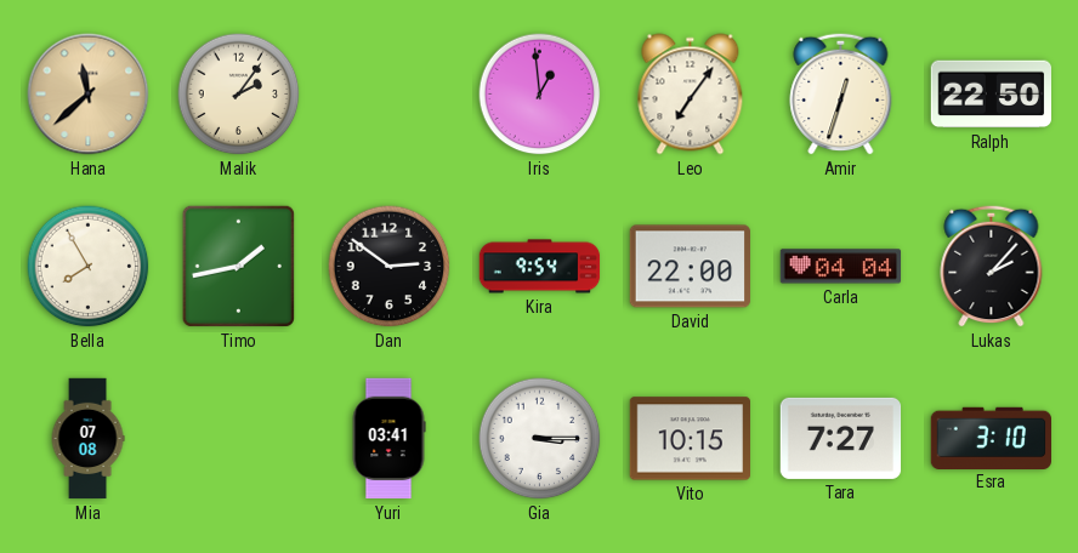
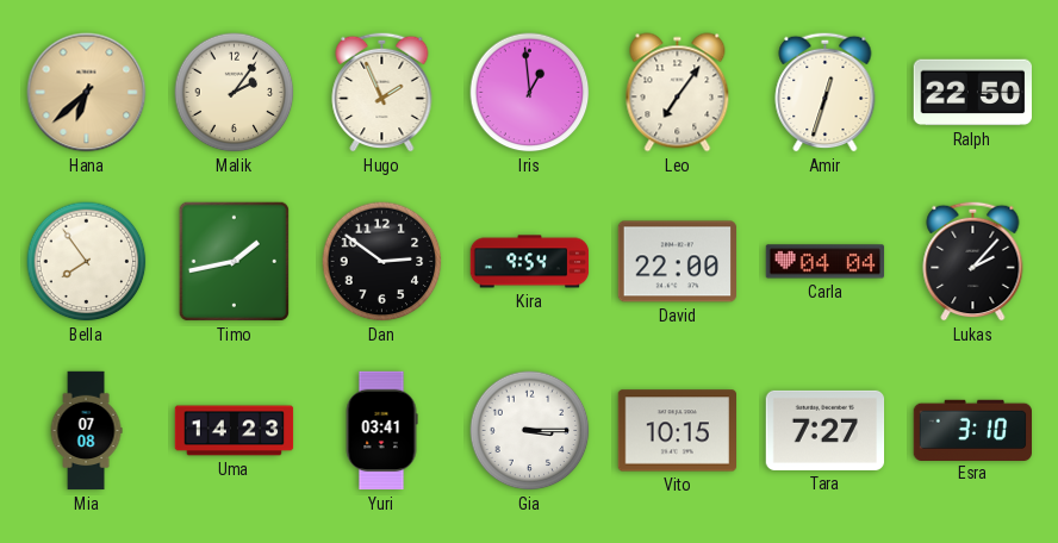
Hana: 11:38 -> 6:38 (87, 93)
Hugo: none -> 1:56 (382, 92)
Bella: 7:55 -> 7:54 (87, 262)
Uma: none -> 14:23 (235, 431)
